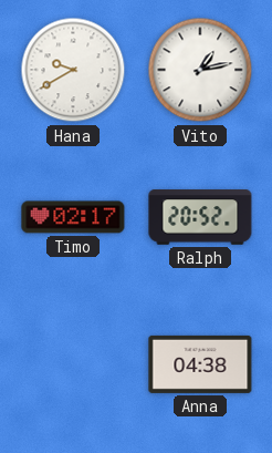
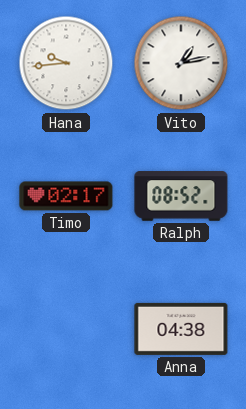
Hana: 9:40 -> 9:44 (66, 63)
Ralph: 20:52 -> 08:52 (181, 196)
